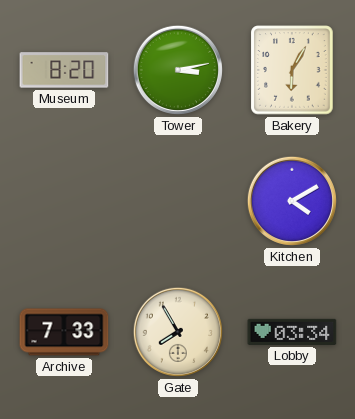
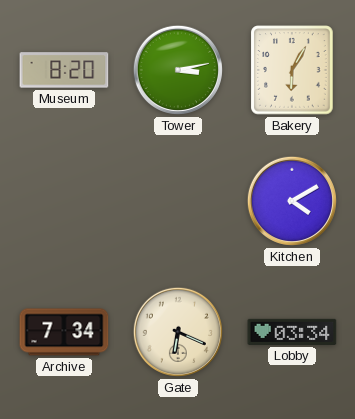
Archive: 7:33 -> 7:34 (64, 332)
Gate: 7:55 -> 6:19 (178, 332)
